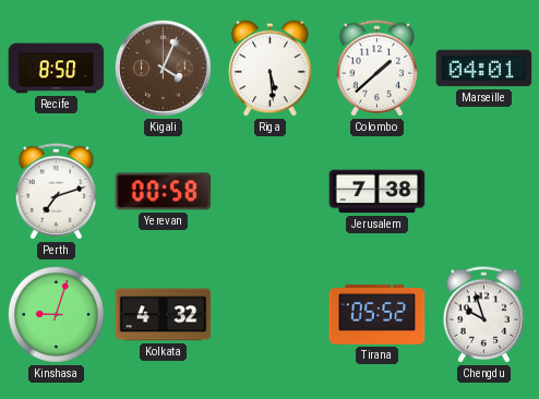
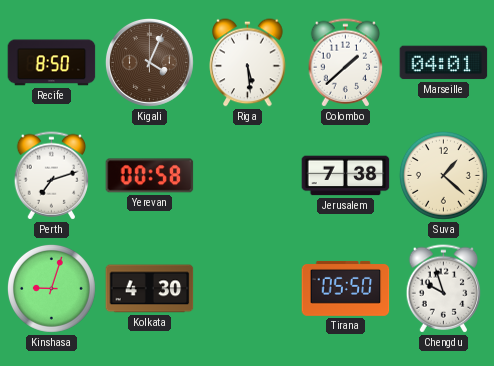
Suva: none -> 1:22 (443, 175)
Kolkata: 4:32 -> 4:30 (150, 289)
Tirana: 05:52 -> 05:50 (346, 288)
